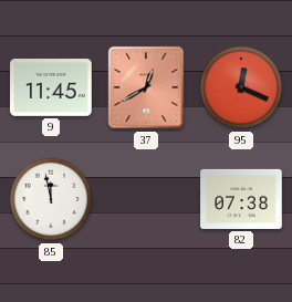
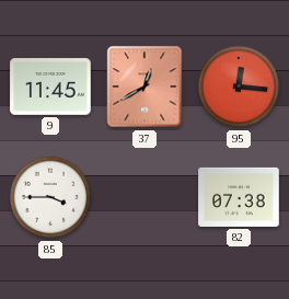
95: 12:19 -> 12:16 (239, 87)
85: 11:58 -> 3:45 (50, 197)
